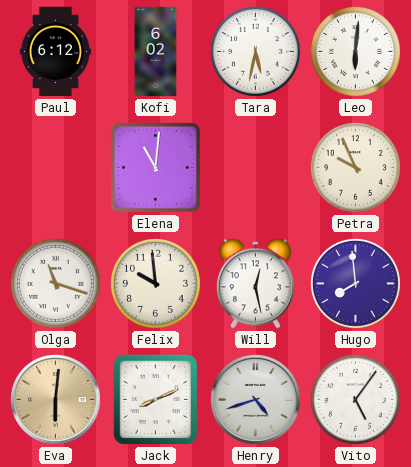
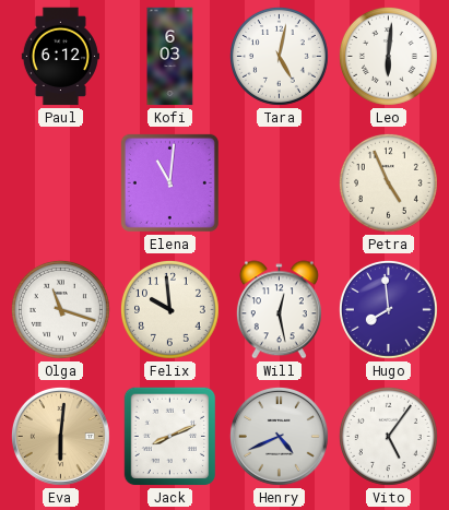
Kofi: 6:02 -> 6:03 (170, 57)
Tara: 5:32 -> 5:02 (279, 56)
Petra: 9:56 -> 4:56 (388, 182)
Henry: 4:42 -> 4:41 (279, 436)
